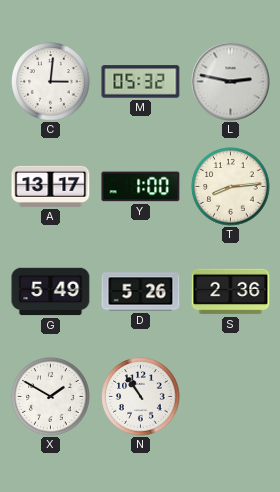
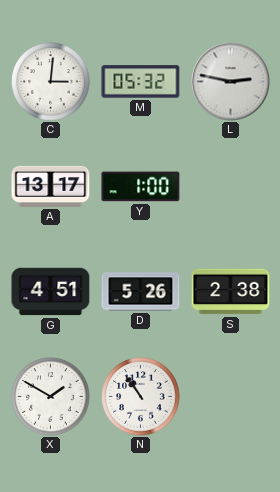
T: 8:14 -> none (231, 187)
G: 5:49 -> 4:51 (51, 292)
S: 2:36 -> 2:38 (231, 292)
